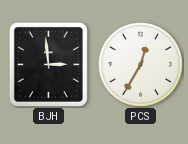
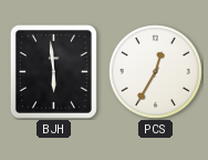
BJH: 2:59 -> 5:59 (53, 71)
